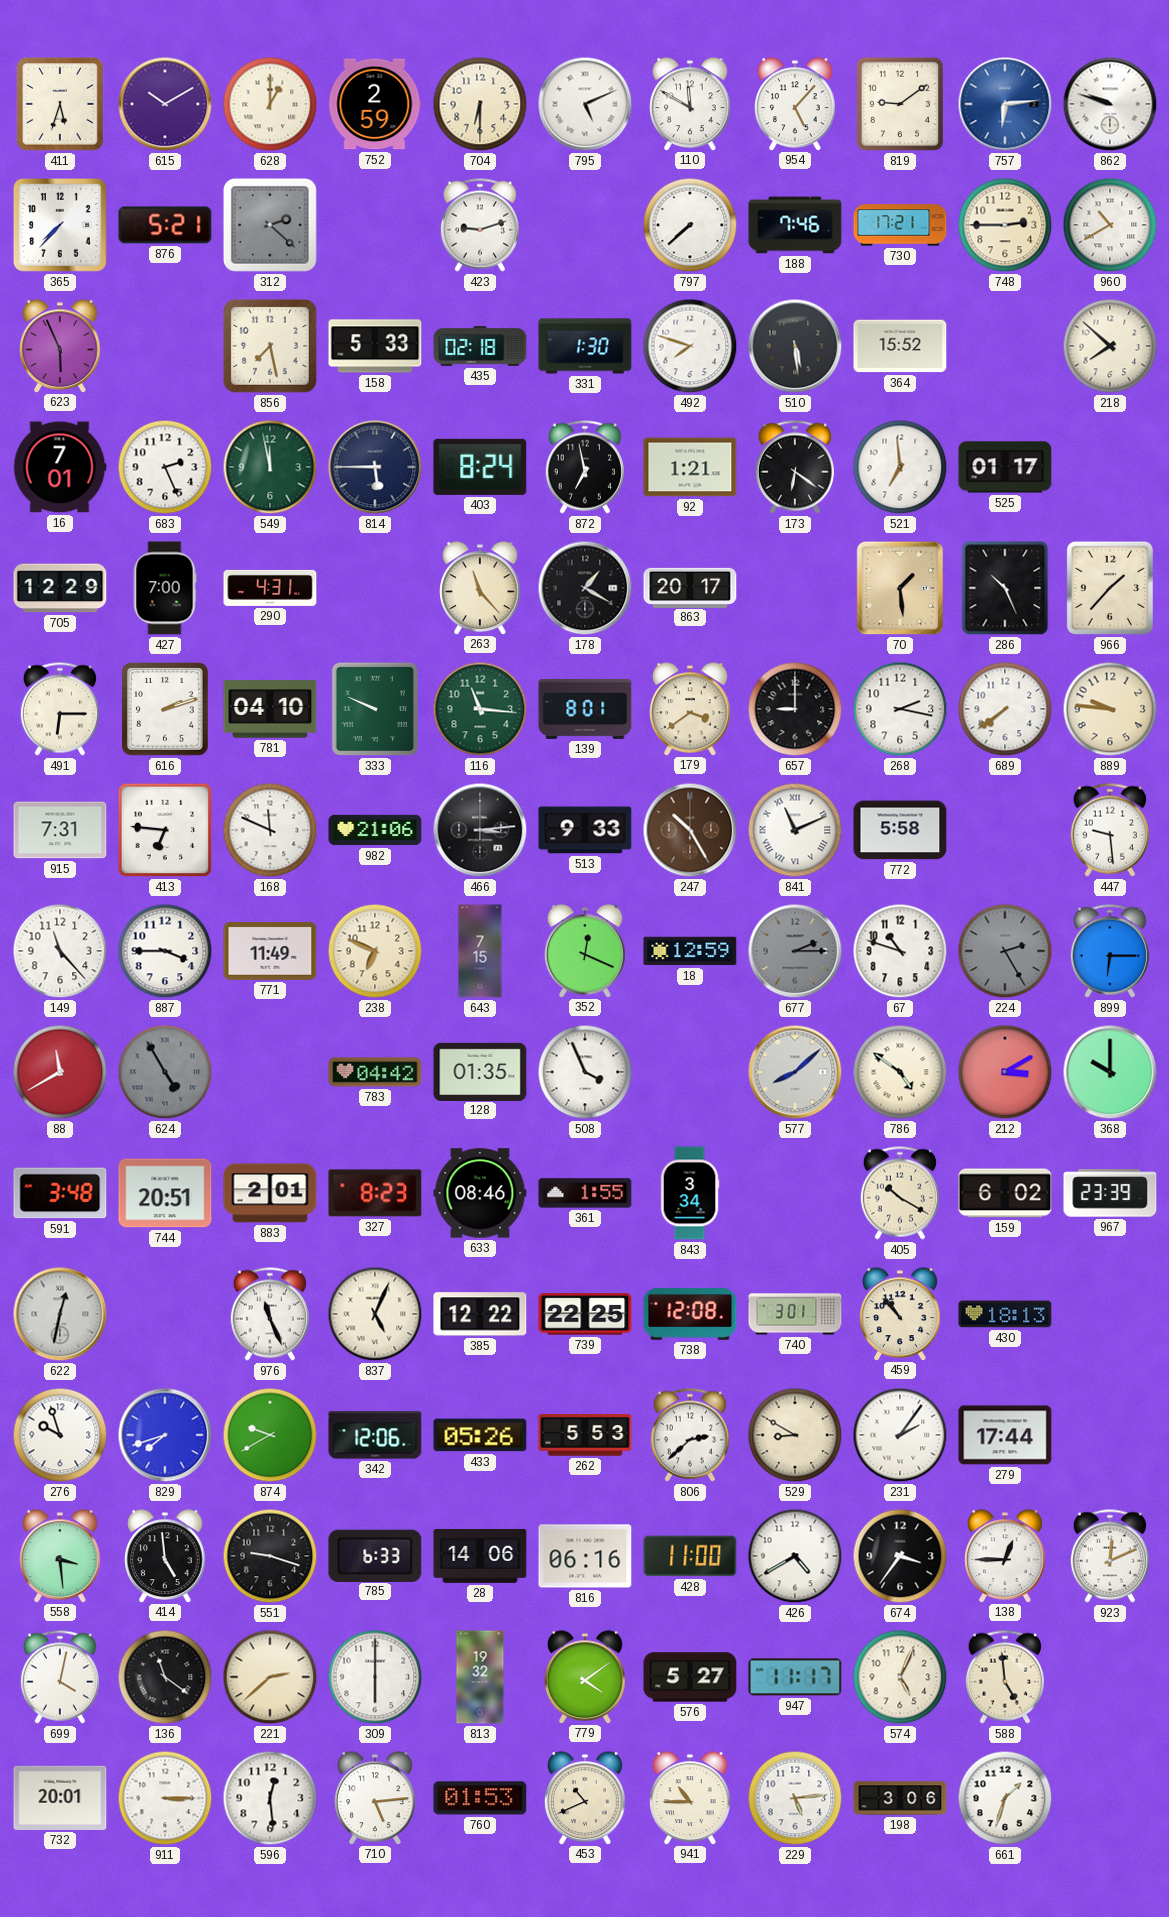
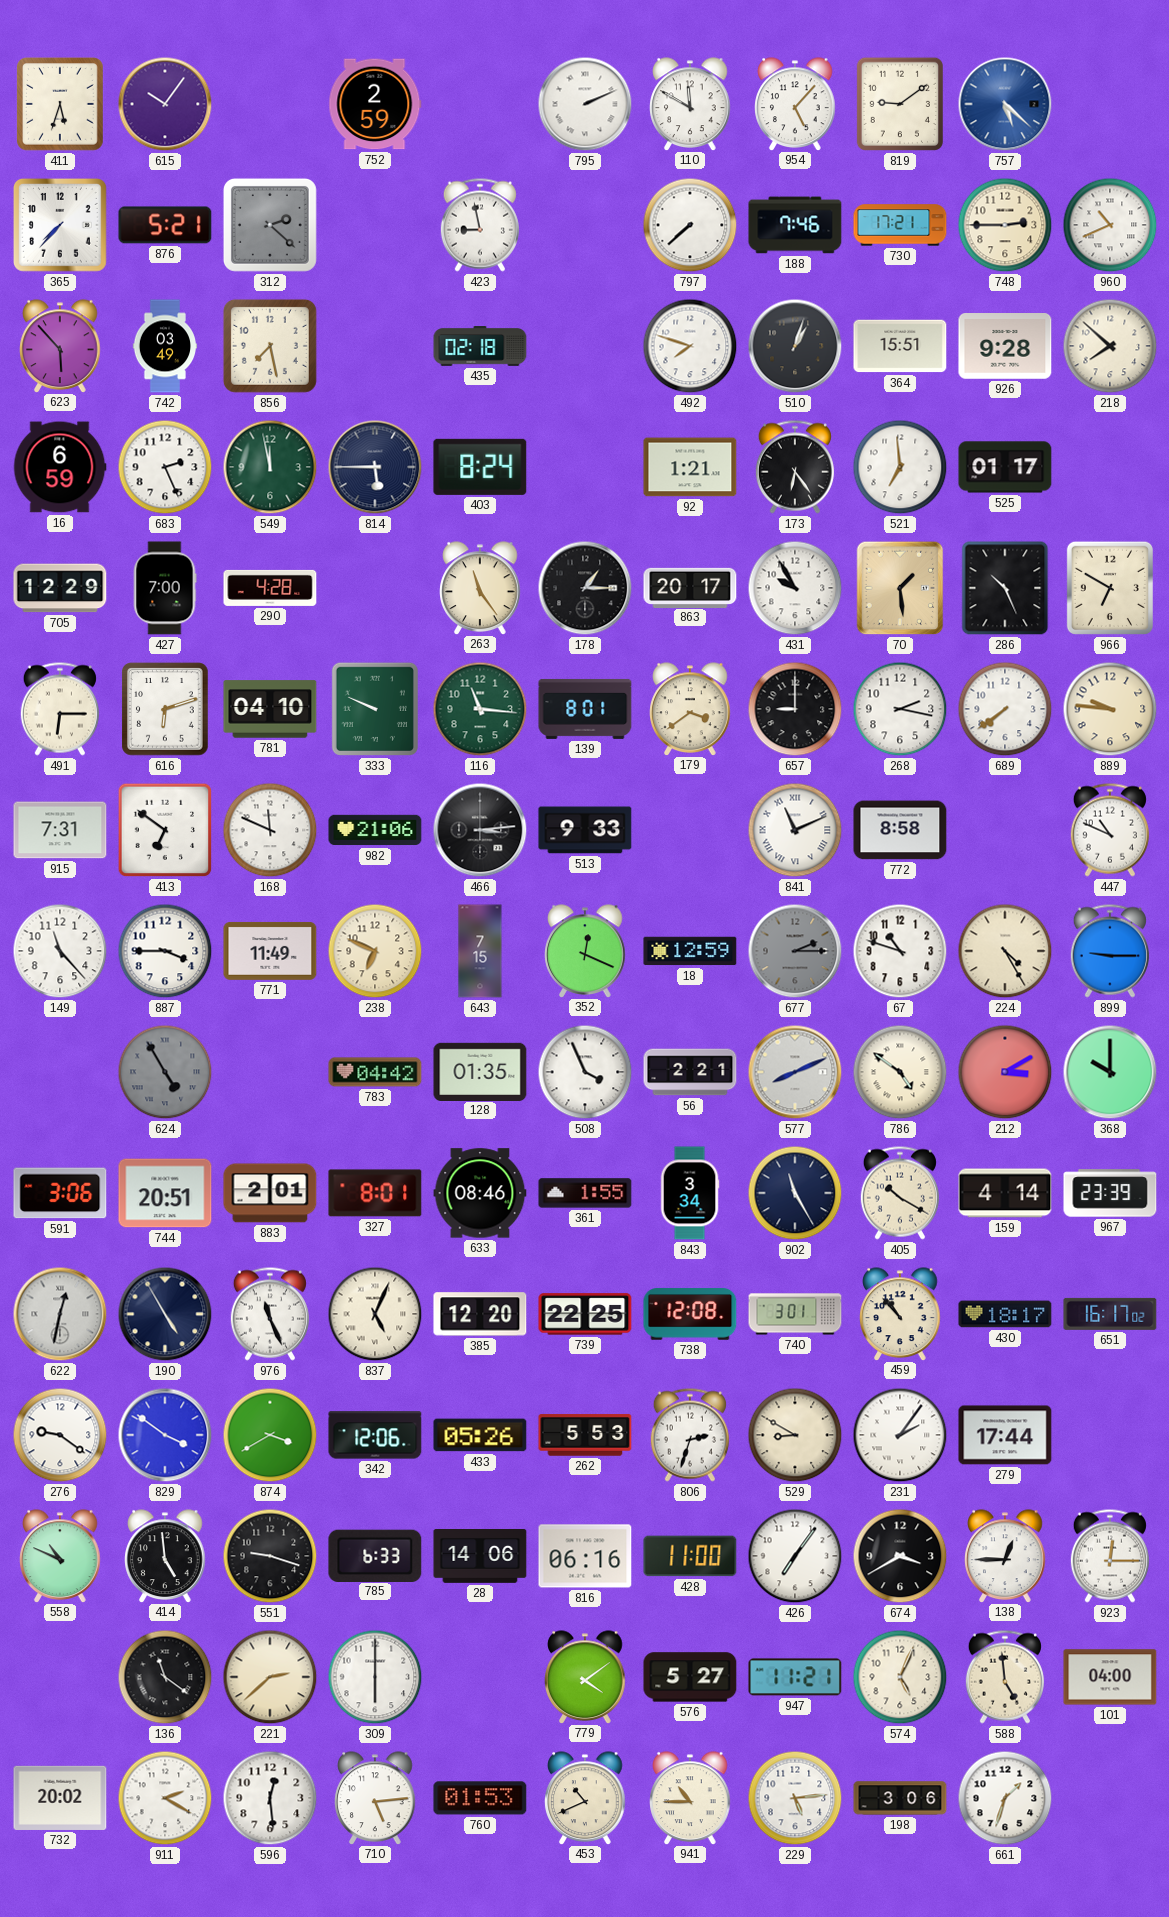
615: 10:10 -> 10:06 (165, 104)
628: 1:00 -> none (270, 104)
704: 6:30 -> none (480, 104)
795: 5:11 -> 2:11 (585, 104)
757: 6:14 -> 5:22 (1005, 104)
862: 9:48 -> none (1110, 104)
423: 9:12 -> 8:58 (480, 225)
960: 10:40 -> 10:41 (1110, 225)
623: 5:56 -> 5:53 (60, 346)
742: none -> 03:49 (164, 346)
158: 5:33 -> none (375, 346)
331: 1:30 -> none (585, 346)
510: 5:29 -> 1:03 (795, 346)
364: 15:52 -> 15:51 (900, 346)
926: none -> 9:28 (1005, 347)
16: 7:01 -> 6:59 (60, 467)
872: 6:58 -> none (585, 467)
173: 6:21 -> 6:24 (795, 467)
290: 4:31 -> 4:28 (270, 588)
263: 11:23 -> 11:24 (480, 588)
178: 1:20 -> 1:15 (585, 588)
431: none -> 9:55 (795, 588)
966: 1:37 -> 6:50 (1110, 588)
616: 2:12 -> 6:12 (166, 709)
413: 6:46 -> 6:51 (165, 830)
247: 10:25 -> none (690, 830)
772: 5:58 -> 8:58 (900, 830)
447: 9:29 -> 10:49 (1110, 830)
224: 2:25 -> 4:25 (1005, 951)
224 dial: grey -> cream (1005, 951)
899: 6:15 -> 9:15 (1110, 951)
88: 11:40 -> none (60, 1072)
56: none -> 2:21 (690, 1072)
577: 8:08 -> 8:11 (795, 1072)
591: 3:48 -> 3:06 (60, 1193)
327: 8:23 -> 8:01 (375, 1193)
902: none -> 11:25 (795, 1193)
159: 6:02 -> 4:14 (1005, 1193)
190: none -> 4:55 (165, 1314)
385: 12:22 -> 12:20 (480, 1314)
430: 18:13 -> 18:17 (1005, 1314)
651: none -> 16:17 (1110, 1314)
276: 9:57 -> 9:21 (60, 1435)
829: 7:42 -> 3:51 (165, 1435)
874: 9:40 -> 3:40 (270, 1435)
806: 2:38 -> 2:33 (690, 1435)
558: 3:29 -> 10:49 (60, 1556)
426: 4:40 -> 7:06 (795, 1556)
674: 3:36 -> 3:40 (900, 1556)
923: 12:11 -> 12:15 (1110, 1556)
699: 4:02 -> none (60, 1677)
813: 19:32 -> none (480, 1677)
947: 11:17 -> 11:21 (795, 1677)
101: none -> 04:00 (1110, 1677)
732: 20:01 -> 20:02 (60, 1798)
911: 3:15 -> 2:20 (165, 1798)
